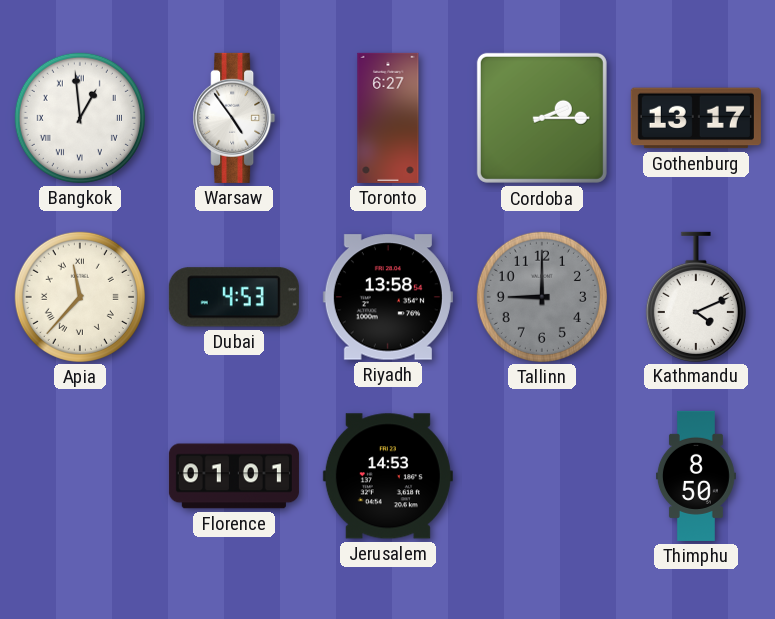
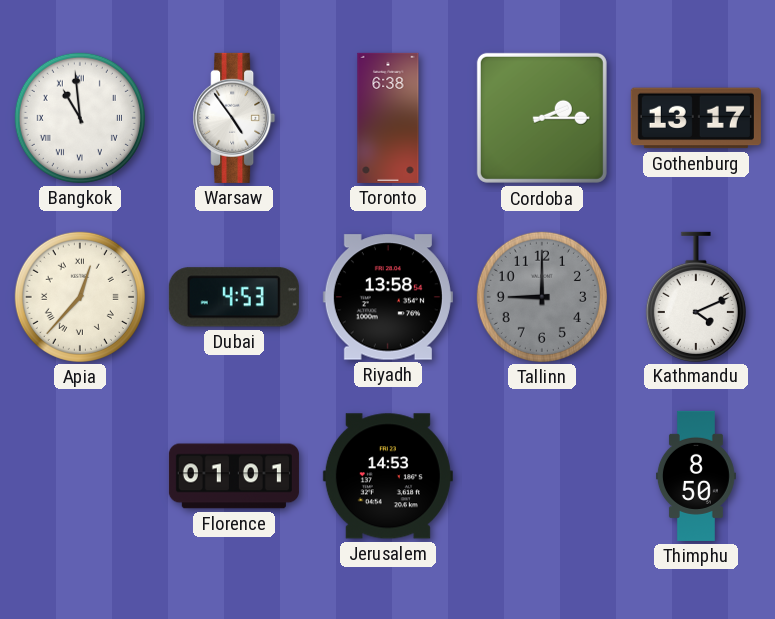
Bangkok: 12:59 -> 10:59 (80, 118)
Toronto: 6:27 -> 6:38 (388, 118)
Apia: 11:37 -> 12:37 (80, 297)
